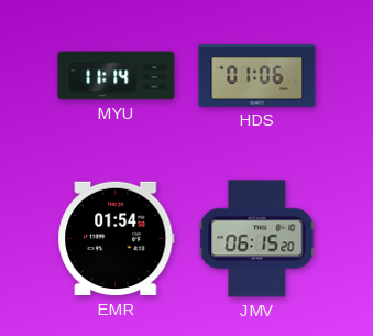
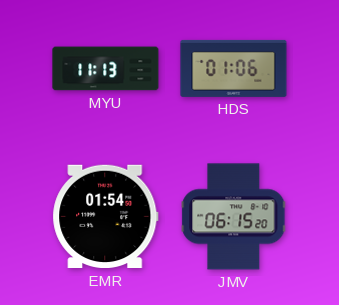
MYU: 11:14 -> 11:13 (106, 69)
